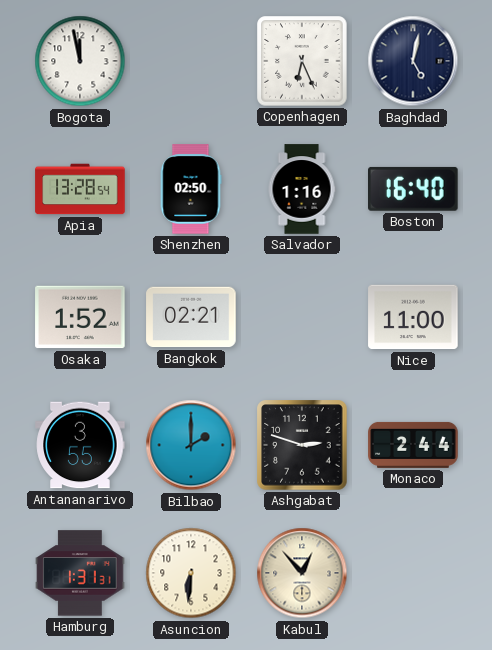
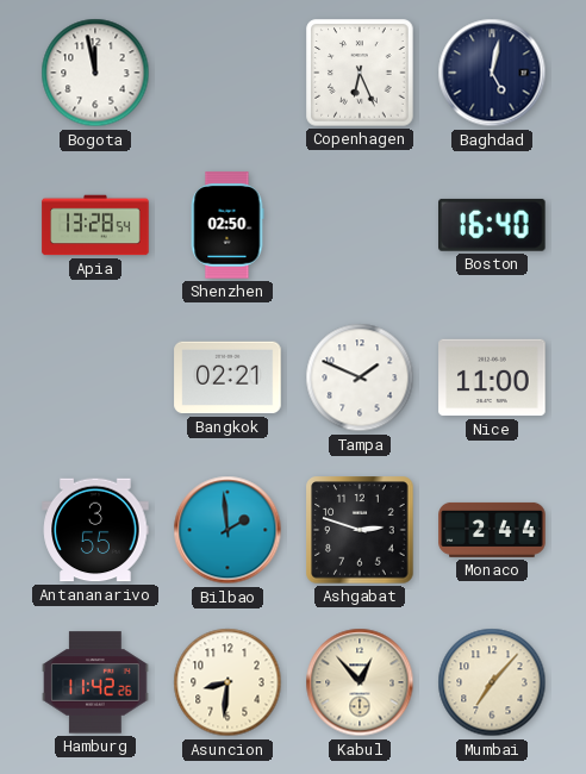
Salvador: 1:16 -> none (302, 189)
Osaka: 1:52 -> none (80, 317)
Tampa: none -> 1:49 (360, 377)
Bilbao: 2:00 -> 1:59 (227, 530)
Hamburg: 1:31 -> 11:42 (95, 682)
Asuncion: 6:31 -> 8:31 (227, 682)
Mumbai: none -> 7:07 (492, 682)
